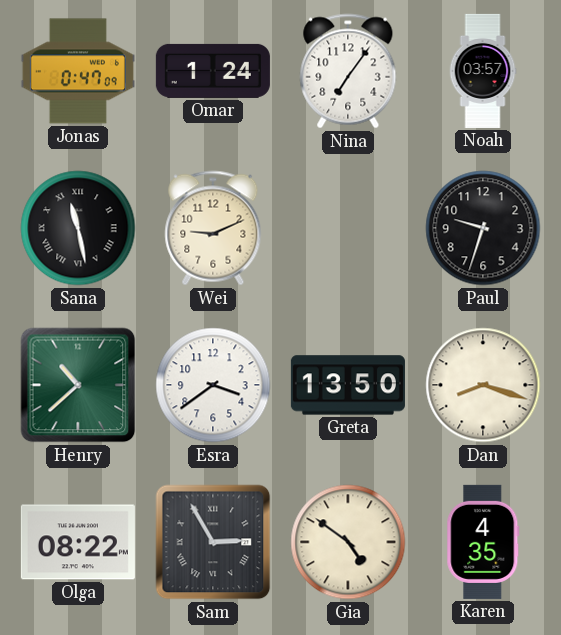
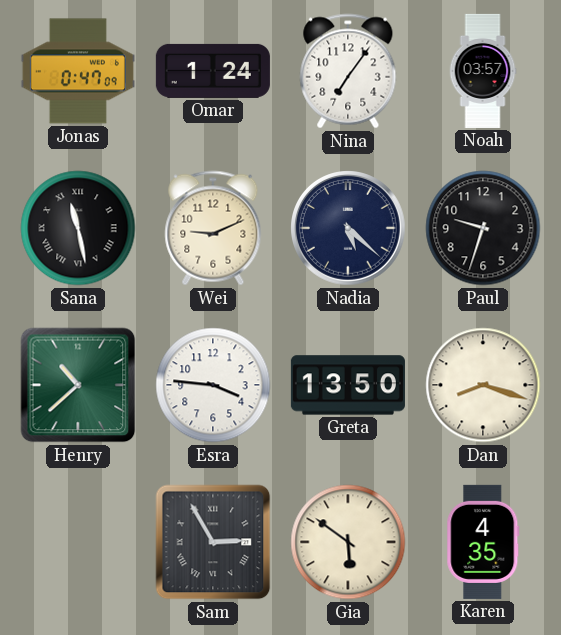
Nadia: none -> 5:22 (349, 229)
Esra: 3:39 -> 3:46 (213, 385)
Olga: 08:22 -> none (78, 542)
Gia: 4:51 -> 5:51 (348, 542)
